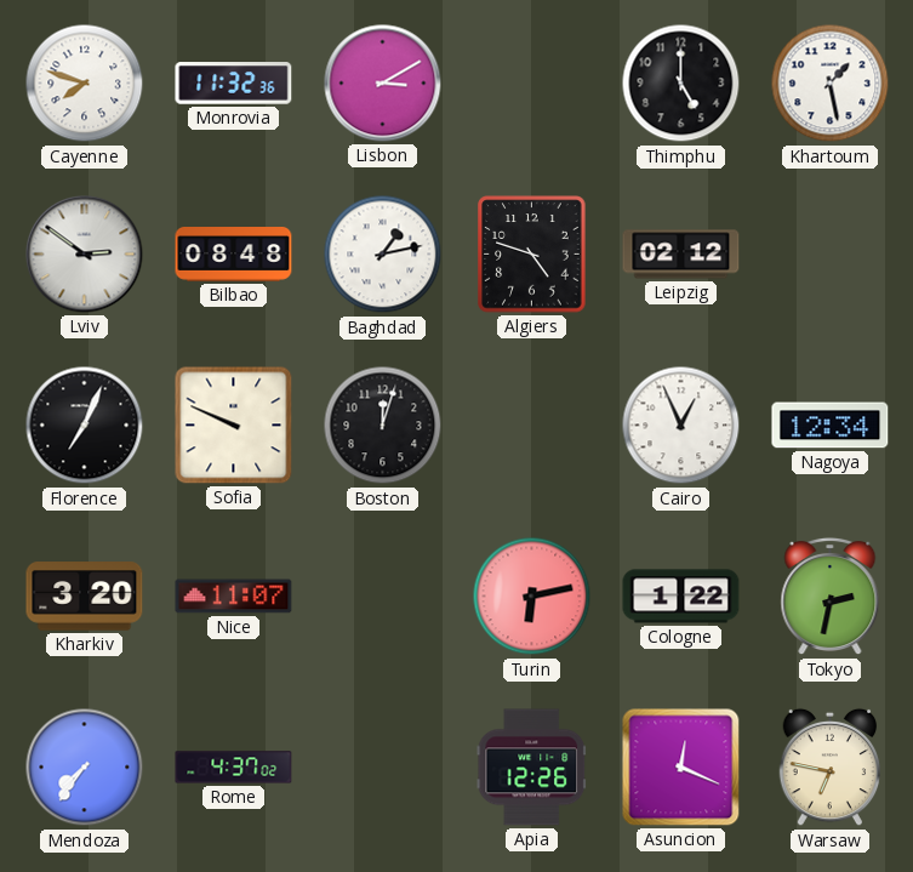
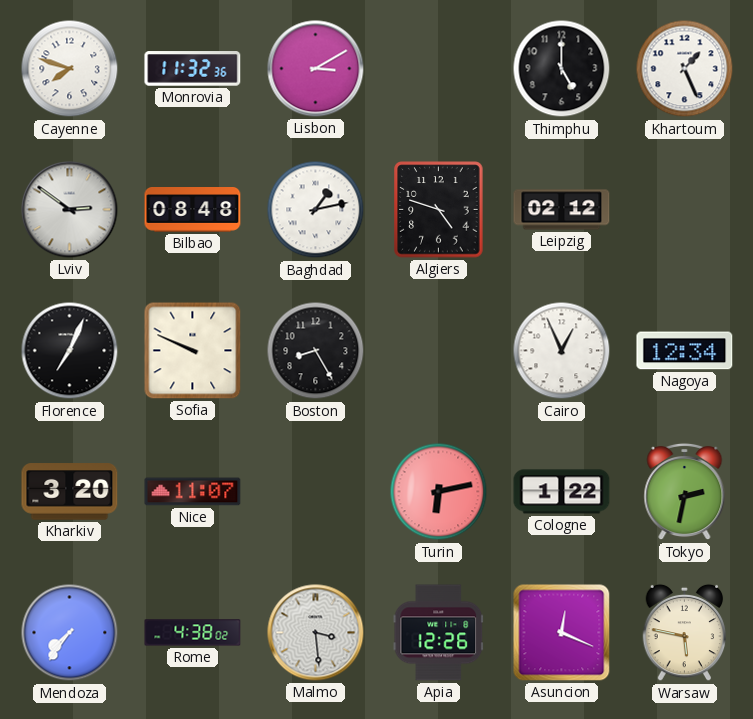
Khartoum: 1:28 -> 1:26 (685, 69)
Boston: 12:03 -> 8:25 (316, 351)
Rome: 4:37 -> 4:38 (193, 633)
Malmo: none -> 3:29 (316, 633)
Warsaw: 6:47 -> 5:47 (685, 633)
